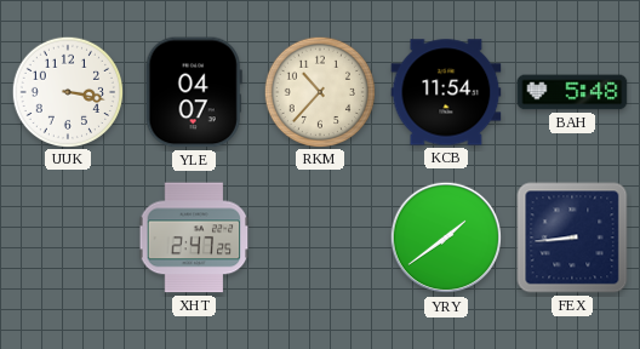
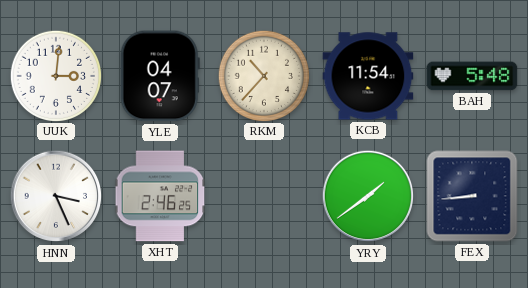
UUK: 3:17 -> 3:01 (55, 75)
HNN: none -> 3:26 (56, 196)
XHT: 2:47 -> 2:46 (160, 196)
